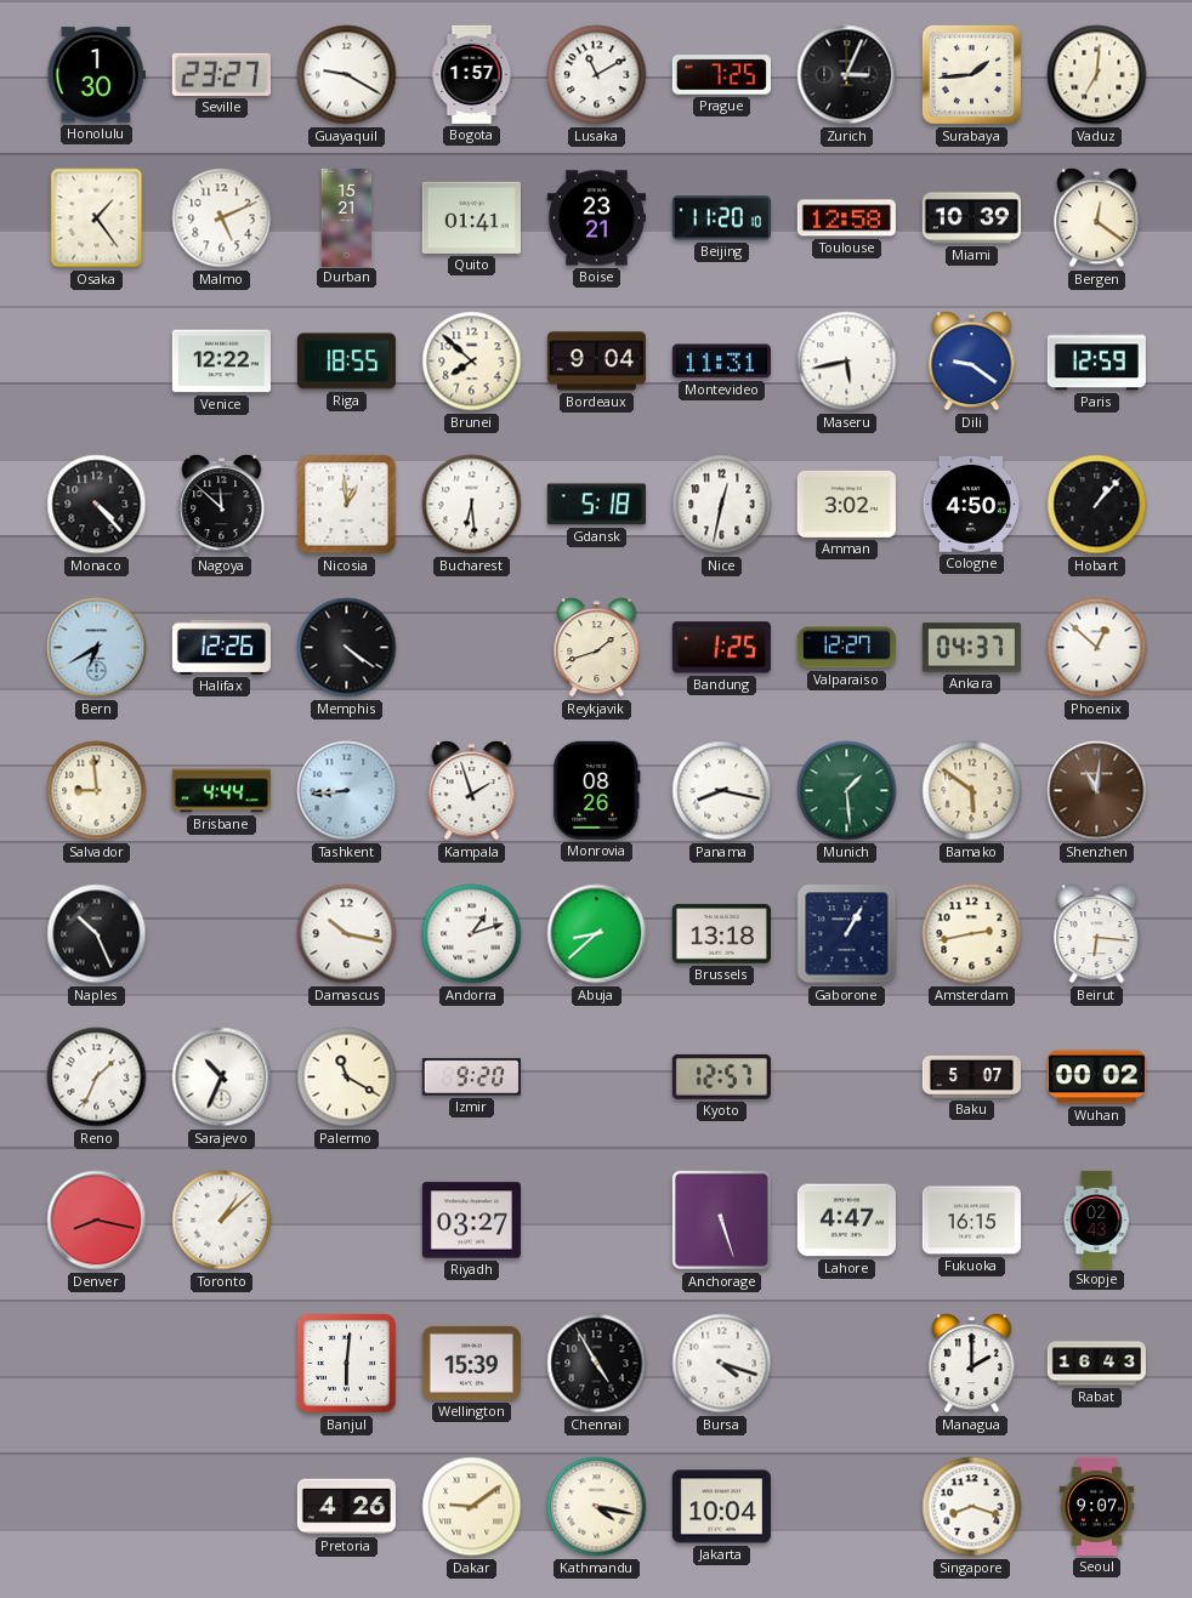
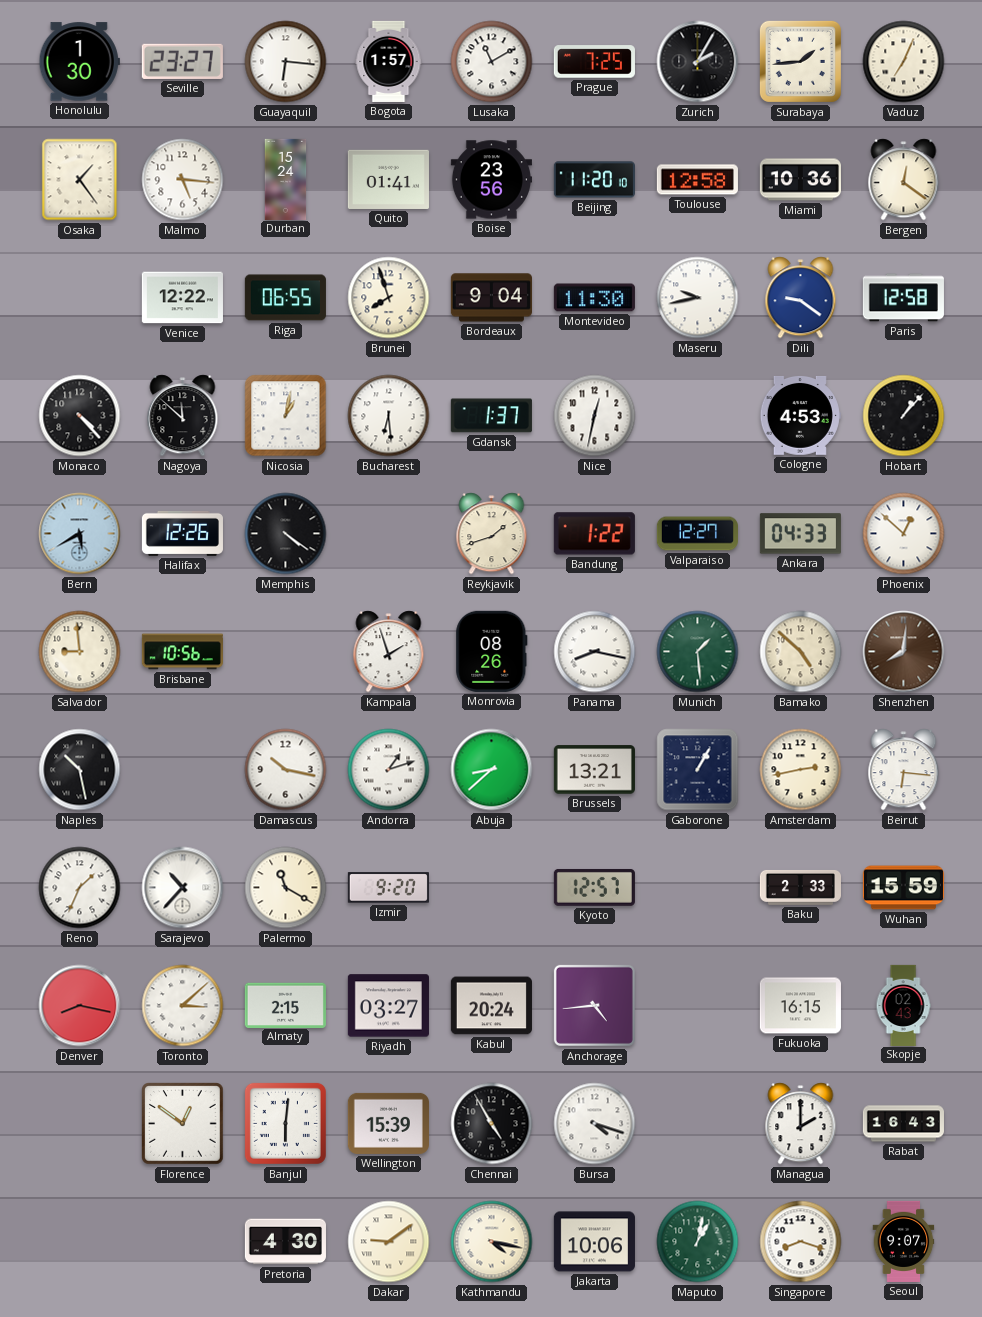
Guayaquil: 9:20 -> 6:16 (286, 62)
Zurich: 3:04 -> 2:05 (698, 62)
Vaduz: 7:01 -> 7:04 (904, 62)
Malmo: 5:11 -> 5:16 (183, 180)
Durban: 15:21 -> 15:24 (286, 179)
Boise: 23:21 -> 23:56 (491, 180)
Miami: 10:39 -> 10:36 (800, 180)
Riga: 18:55 -> 06:55 (285, 298)
Brunei: 7:52 -> 7:57 (389, 298)
Montevideo: 11:31 -> 11:30 (594, 298)
Maseru: 5:43 -> 9:43 (698, 298)
Paris: 12:59 -> 12:58 (903, 298)
Nicosia: 12:59 -> 1:02 (286, 416)
Gdansk: 5:18 -> 1:37 (491, 416)
Amman: 3:02 -> none (846, 504)
Cologne: 4:50 -> 4:53 (800, 415)
Bern: 6:40 -> 5:40 (80, 534)
Bandung: 1:25 -> 1:22 (594, 534)
Ankara: 04:37 -> 04:33 (800, 534)
Brisbane: 4:44 -> 10:56 (182, 652)
Tashkent: 8:44 -> none (347, 791)
Bamako: 5:51 -> 4:52 (801, 652)
Shenzhen: 11:01 -> 8:01 (904, 652)
Naples: 10:26 -> 10:28 (80, 770)
Brussels: 13:18 -> 13:21 (594, 770)
Sarajevo: 10:34 -> 10:37 (183, 888)
Baku: 5:07 -> 2:33 (800, 887)
Wuhan: 00:02 -> 15:59 (903, 888)
Toronto: 1:08 -> 3:08 (183, 1006)
Almaty: none -> 2:15 (285, 1005)
Kabul: none -> 20:24 (491, 1006)
Anchorage: 5:27 -> 4:44 (594, 1005)
Lahore: 4:47 -> none (846, 1221)
Florence: none -> 12:51 (183, 1124)
Pretoria: 4:26 -> 4:30 (285, 1242)
Jakarta: 10:04 -> 10:06 (594, 1242)
Maputo: none -> 1:02 (698, 1242)
